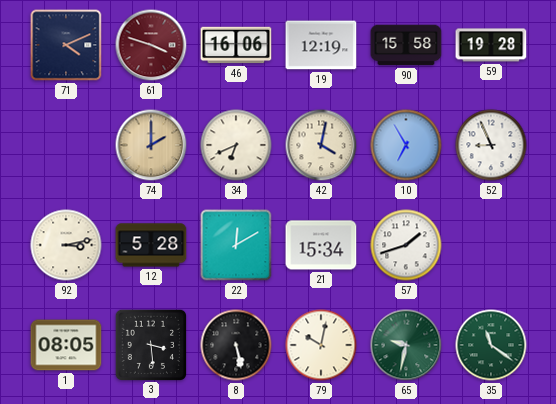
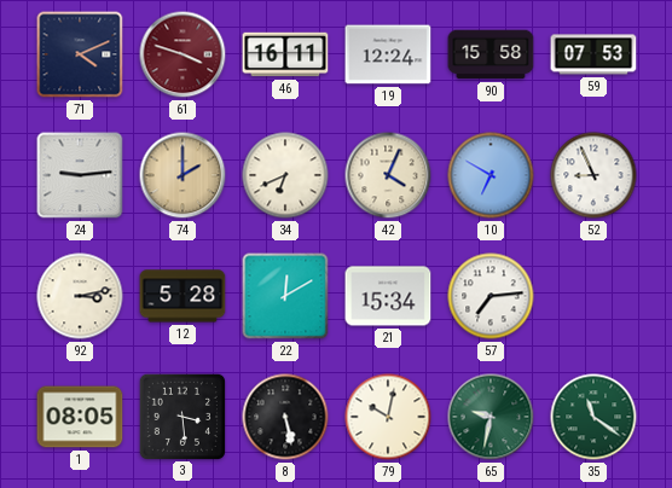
46: 16:06 -> 16:11 (285, 54)
19: 12:19 -> 12:24 (388, 54)
59: 19:28 -> 07:53 (593, 54)
24: none -> 9:14 (80, 175)
42: 4:02 -> 4:04 (388, 175)
10: 6:55 -> 6:50 (491, 175)
57: 1:42 -> 7:14 (491, 296)
